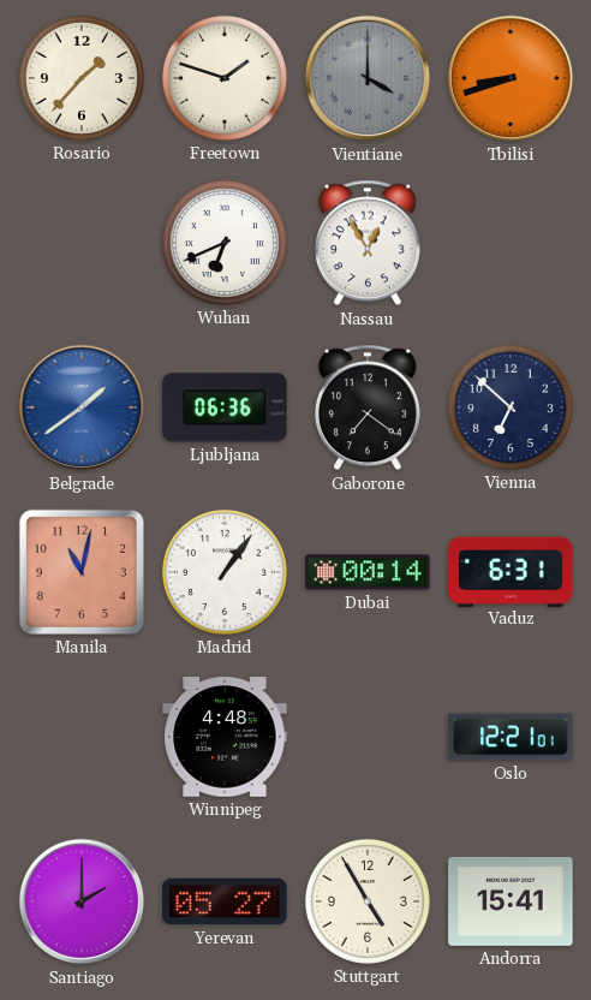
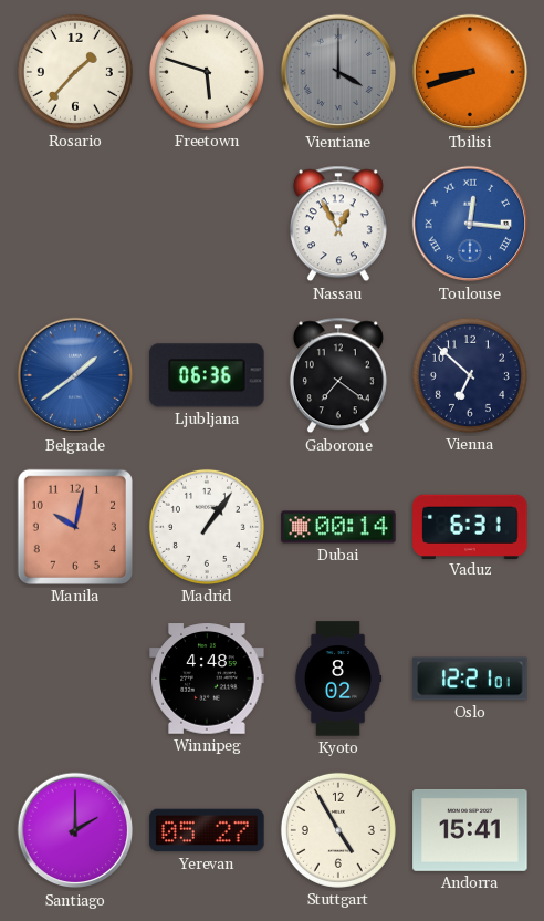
Freetown: 1:48 -> 5:48 (207, 72)
Wuhan: 6:41 -> none (225, 243)
Toulouse: none -> 12:16 (470, 224)
Manila: 11:02 -> 10:02 (75, 527)
Kyoto: none -> 8:02 (338, 679)
